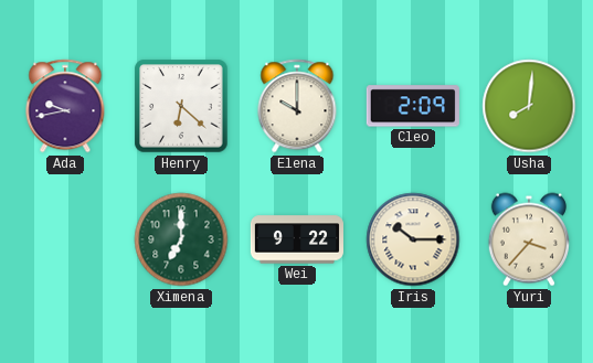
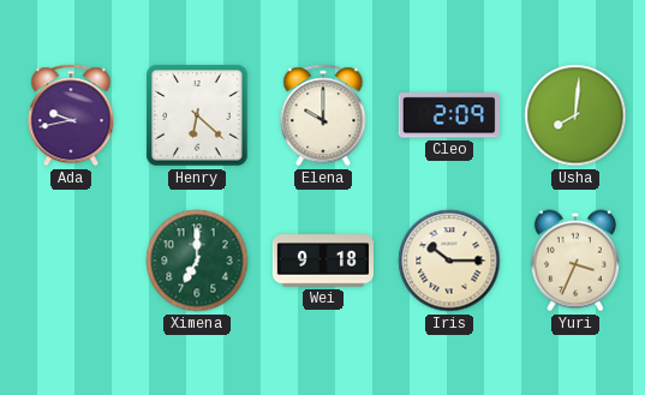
Wei: 9:22 -> 9:18 (323, 261)
Yuri: 3:37 -> 3:34 (575, 261)
